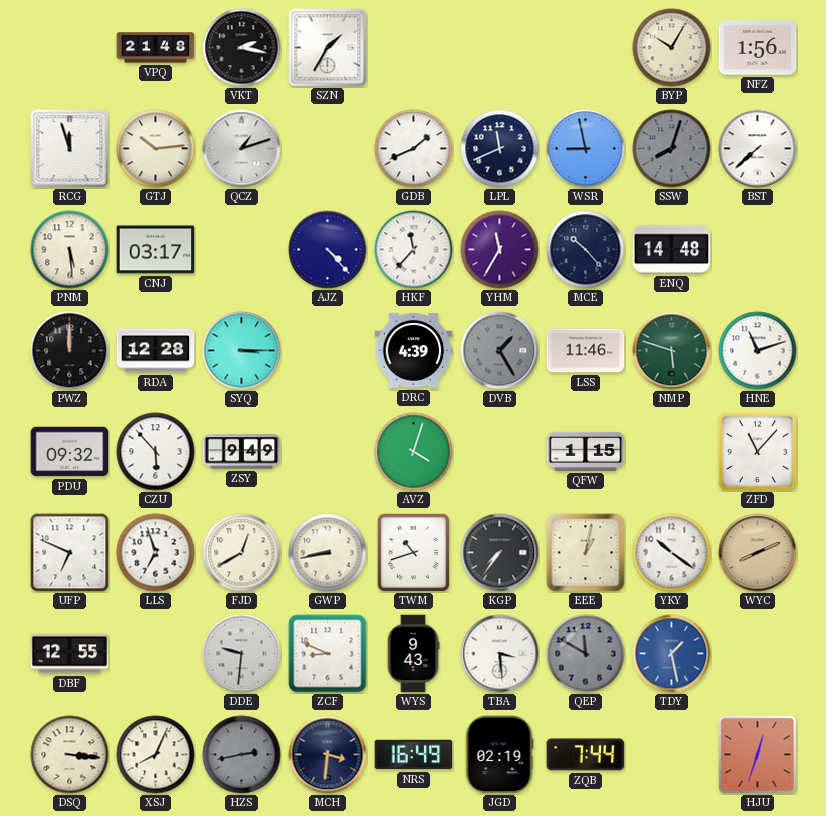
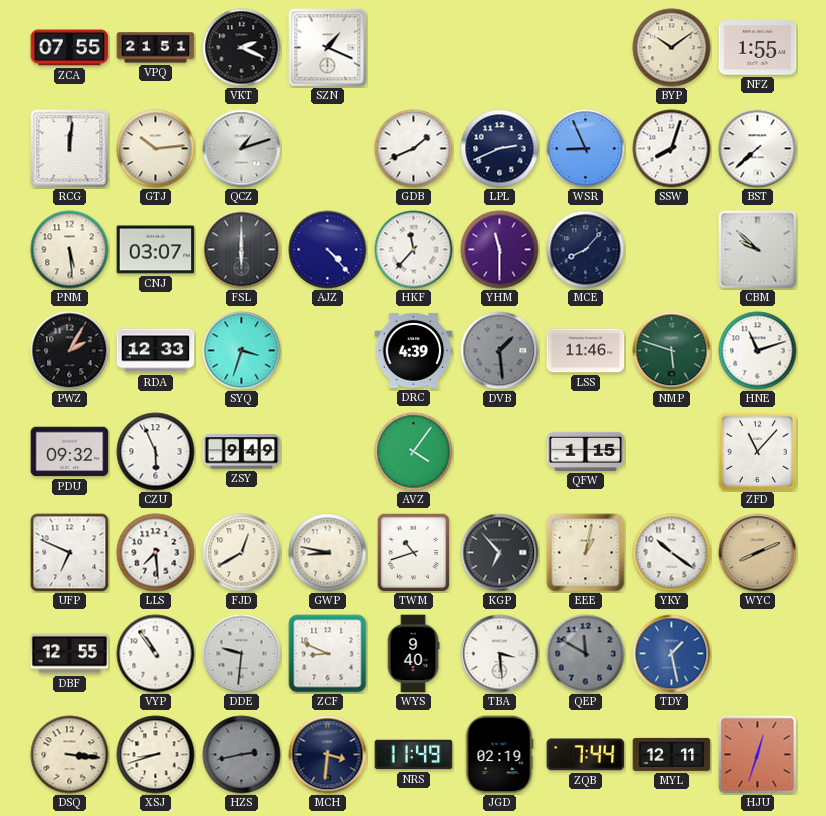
ZCA: none -> 07:55 (70, 48)
VPQ: 21:48 -> 21:51 (156, 48)
VKT: 2:17 -> 2:19 (242, 48)
SZN: 1:35 -> 1:19 (328, 48)
BYP: 10:05 -> 10:09 (672, 48)
NFZ: 1:56 -> 1:55 (758, 48)
RCG: 11:57 -> 12:01 (70, 149)
LPL: 11:41 -> 2:41 (500, 149)
WSR: 8:58 -> 8:56 (586, 149)
SSW dial: grey -> white (672, 149)
CNJ: 03:17 -> 03:07 (156, 250)
FSL: none -> 6:00 (242, 250)
YHM: 11:35 -> 11:30 (500, 250)
MCE: 10:23 -> 8:07 (586, 250)
ENQ: 14:48 -> none (672, 250)
CBM: none -> 9:52 (758, 250)
PWZ: 12:00 -> 2:05 (70, 351)
RDA: 12:28 -> 12:33 (156, 351)
SYQ: 3:15 -> 3:33 (242, 351)
DVB: 1:25 -> 1:29 (500, 351)
CZU: 5:53 -> 5:56 (156, 452)
AVZ: 4:03 -> 4:06 (414, 452)
LLS: 6:57 -> 7:29 (156, 553)
GWP: 8:43 -> 8:47 (328, 553)
KGP: 7:36 -> 6:53 (500, 553)
VYP: none -> 10:54 (156, 654)
WYS: 9:43 -> 9:40 (413, 654)
XSJ: 8:04 -> 8:42 (156, 755)
NRS: 16:49 -> 11:49 (414, 755)
MYL: none -> 12:11 (672, 754)
